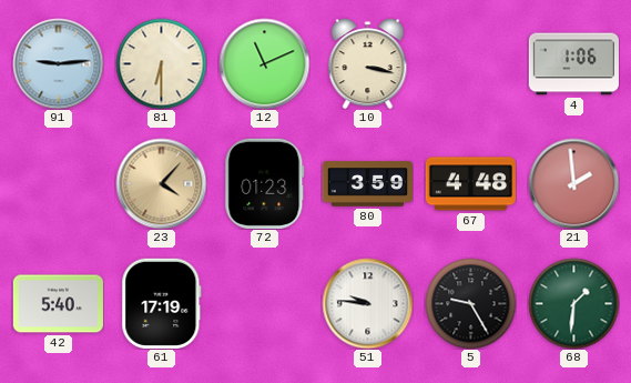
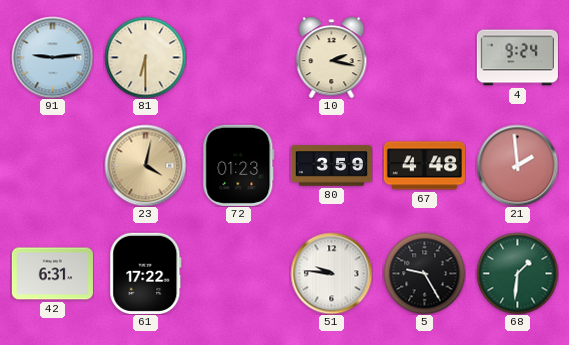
12: 11:11 -> none (264, 63)
10: 3:17 -> 2:17 (332, 57)
4: 1:06 -> 9:24 (517, 58)
23: 4:07 -> 4:02 (145, 165)
42: 5:40 -> 6:31 (52, 274)
61: 17:19 -> 17:22 (146, 273)
